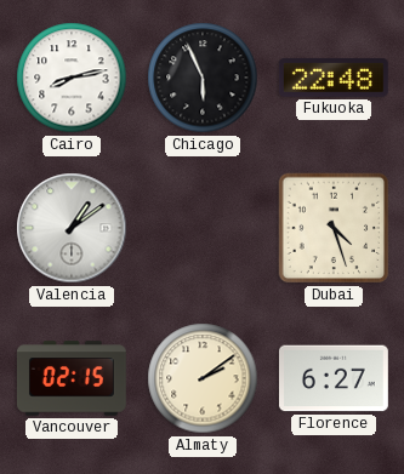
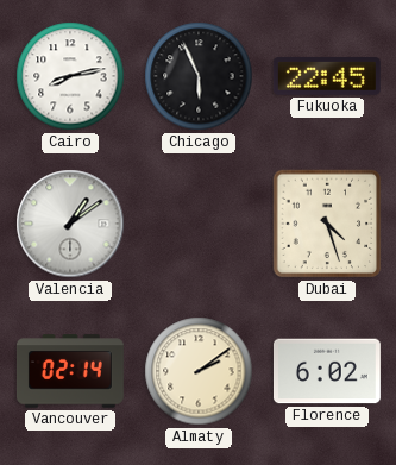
Fukuoka: 22:48 -> 22:45 (327, 76)
Vancouver: 02:15 -> 02:14 (70, 371)
Florence: 6:27 -> 6:02 (327, 371)
